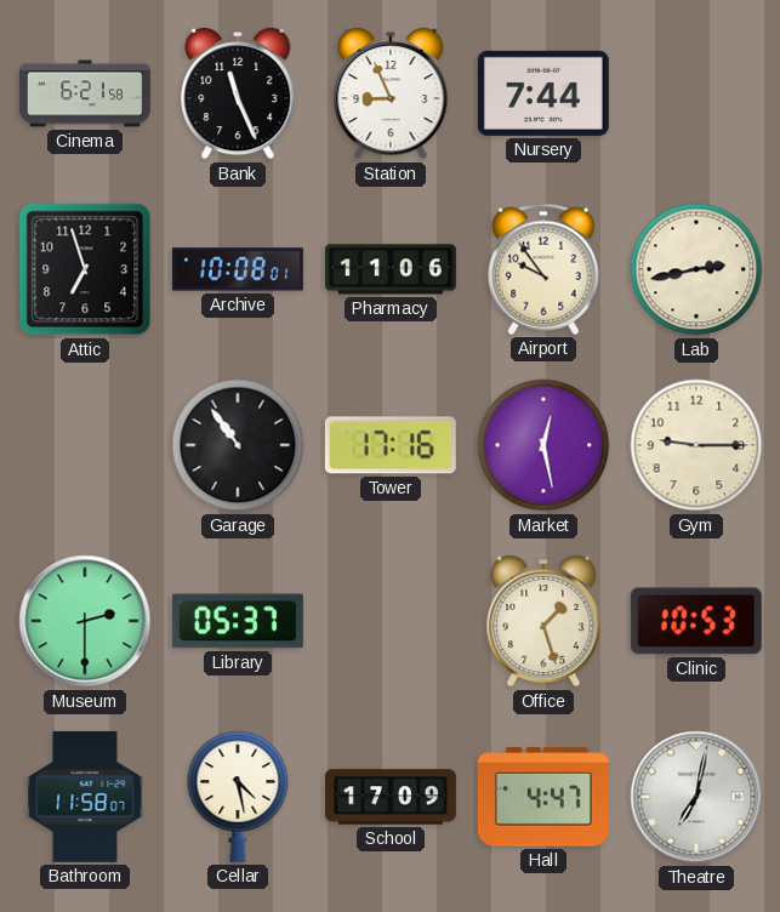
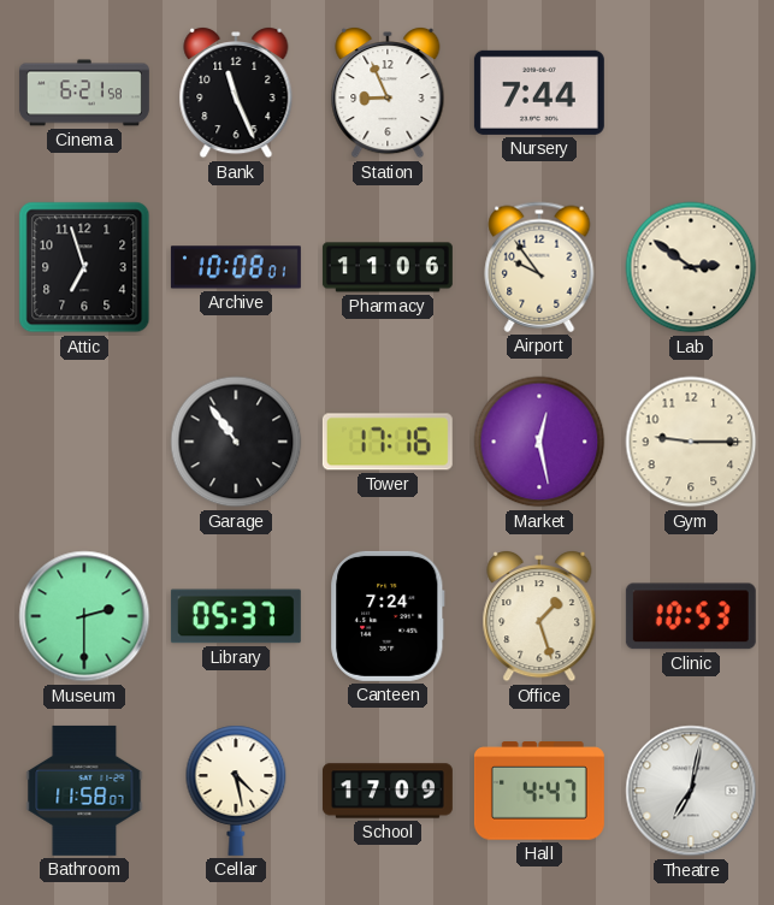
Lab: 2:43 -> 2:51 (691, 267)
Canteen: none -> 7:24 (388, 616)
